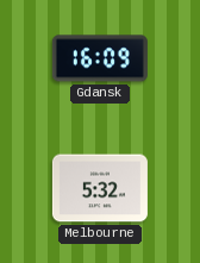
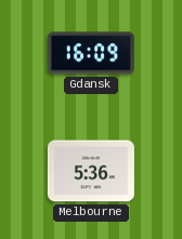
Melbourne: 5:32 -> 5:36 (91, 171)
